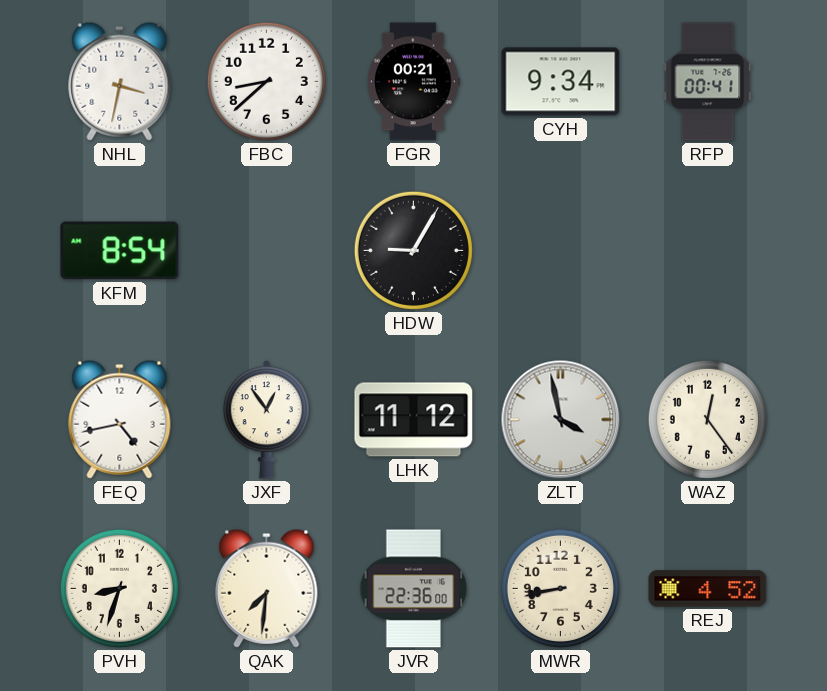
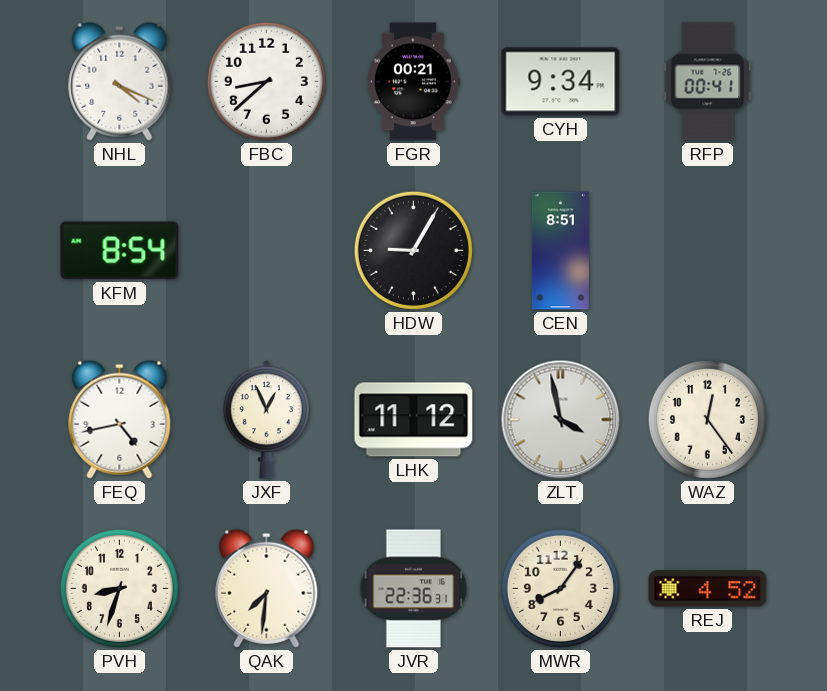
NHL: 3:32 -> 4:19 (120, 81)
CEN: none -> 8:51 (560, 251)
JXF: 12:54 -> 12:56 (266, 420)
JVR: 22:36:00 -> 22:36:31 (414, 589)
MWR: 8:43 -> 8:06 (560, 588)
